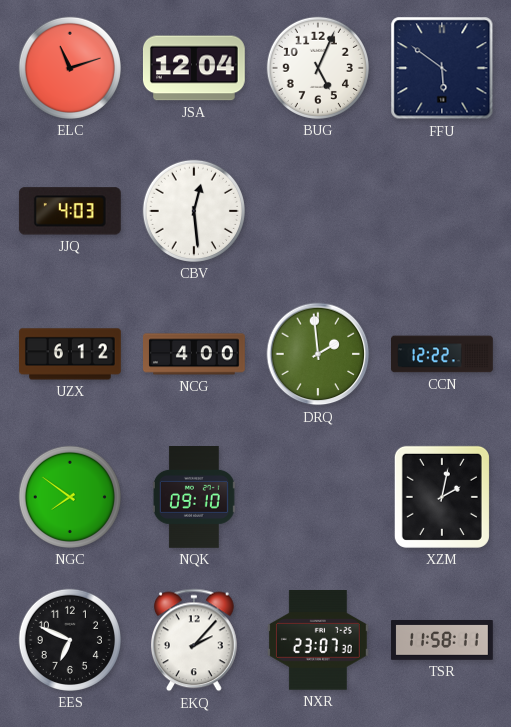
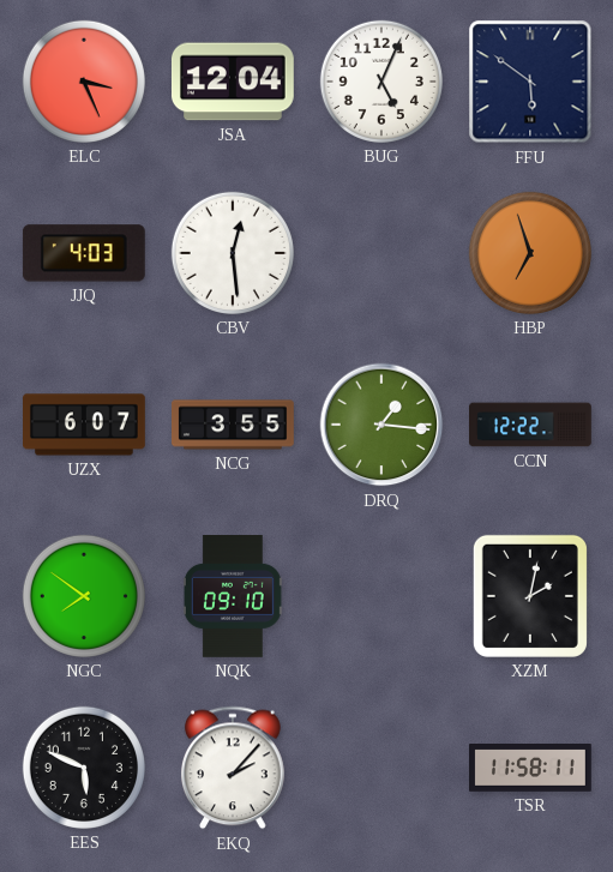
ELC: 11:12 -> 3:26 (84, 82)
HBP: none -> 6:57 (530, 253)
UZX: 6:12 -> 6:07 (85, 425)
NCG: 4:00 -> 3:55 (234, 425)
DRQ: 1:59 -> 1:16 (381, 425)
EES: 6:49 -> 5:49 (84, 768)
NXR: 23:07 -> none (318, 641)
